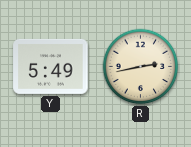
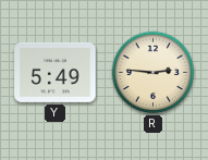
R: 2:43 -> 2:46 (154, 73)
